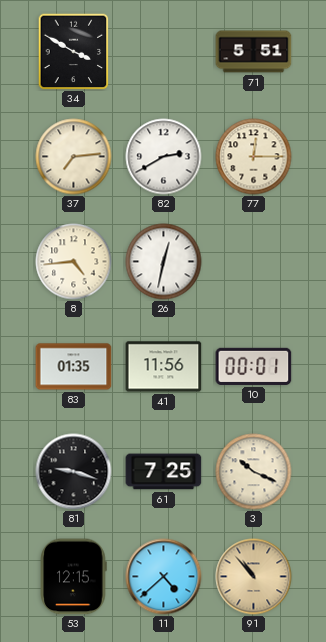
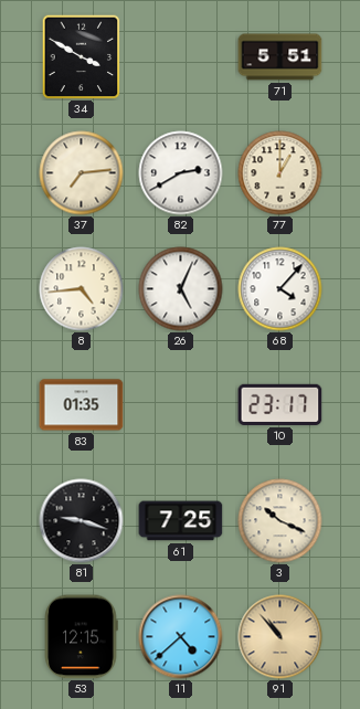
77: 12:15 -> 1:00 (280, 173)
26: 12:32 -> 5:04 (181, 289)
68: none -> 4:07 (280, 289)
41: 11:56 -> none (164, 367)
10: 00:01 -> 23:17 (280, 404)
